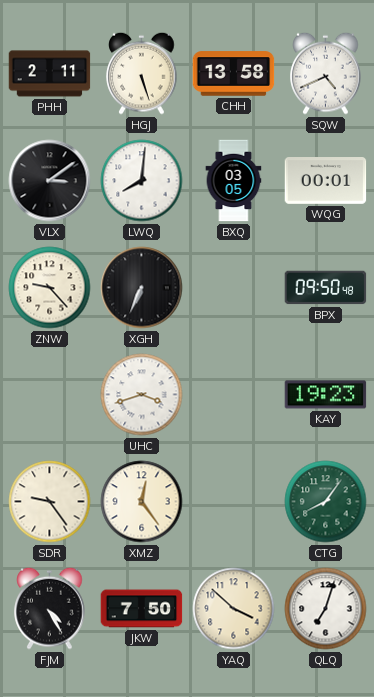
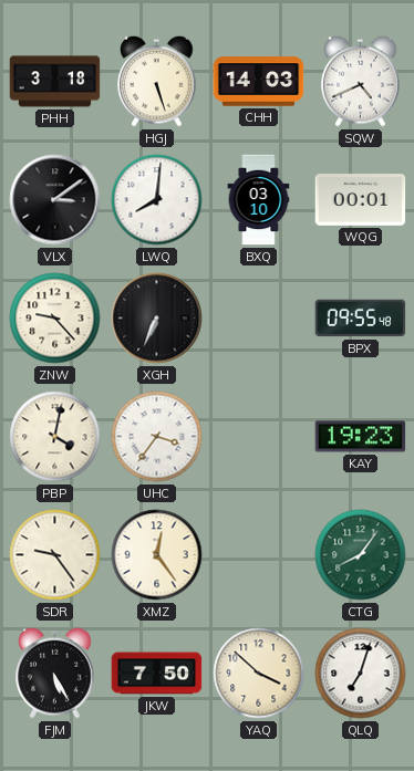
PHH: 2:11 -> 3:18 (55, 82)
CHH: 13:58 -> 14:03 (259, 82)
BXQ: 03:05 -> 03:10 (259, 200)
BPX: 09:50 -> 09:55 (361, 319)
PBP: none -> 4:02 (55, 437)
UHC: 3:42 -> 3:36 (157, 437)
FJM: 4:25 -> 5:25 (55, 673)
